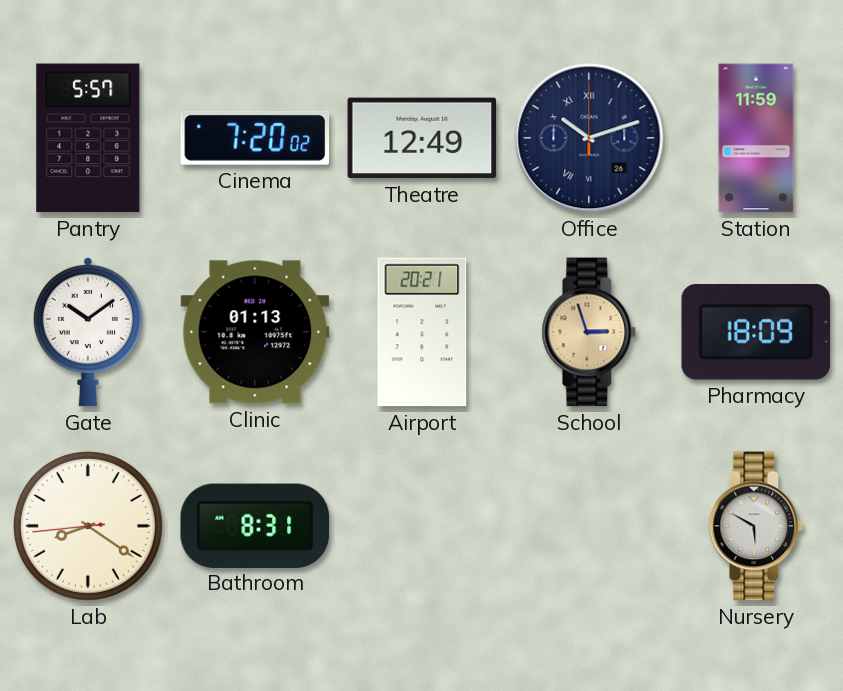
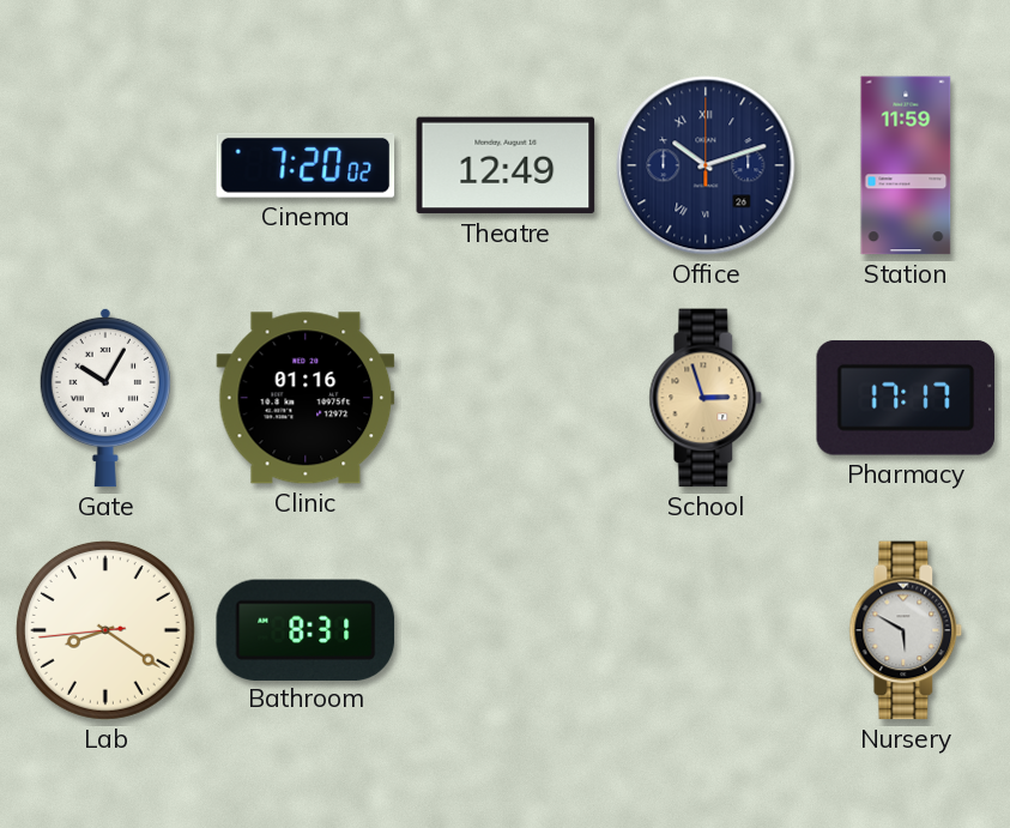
Pantry: 5:57 -> none (88, 138)
Gate: 10:09 -> 10:05 (105, 398)
Clinic: 01:13 -> 01:16 (306, 398)
Airport: 20:21 -> none (422, 332)
Pharmacy: 18:09 -> 17:17 (905, 398)
